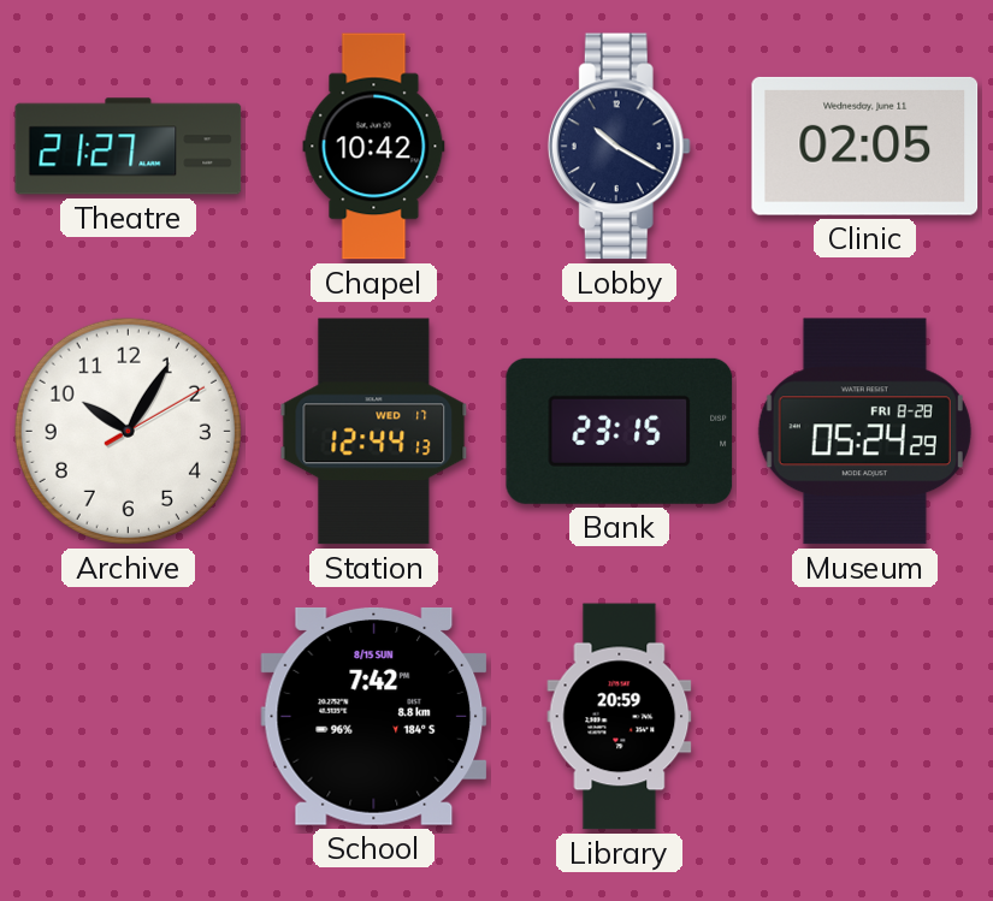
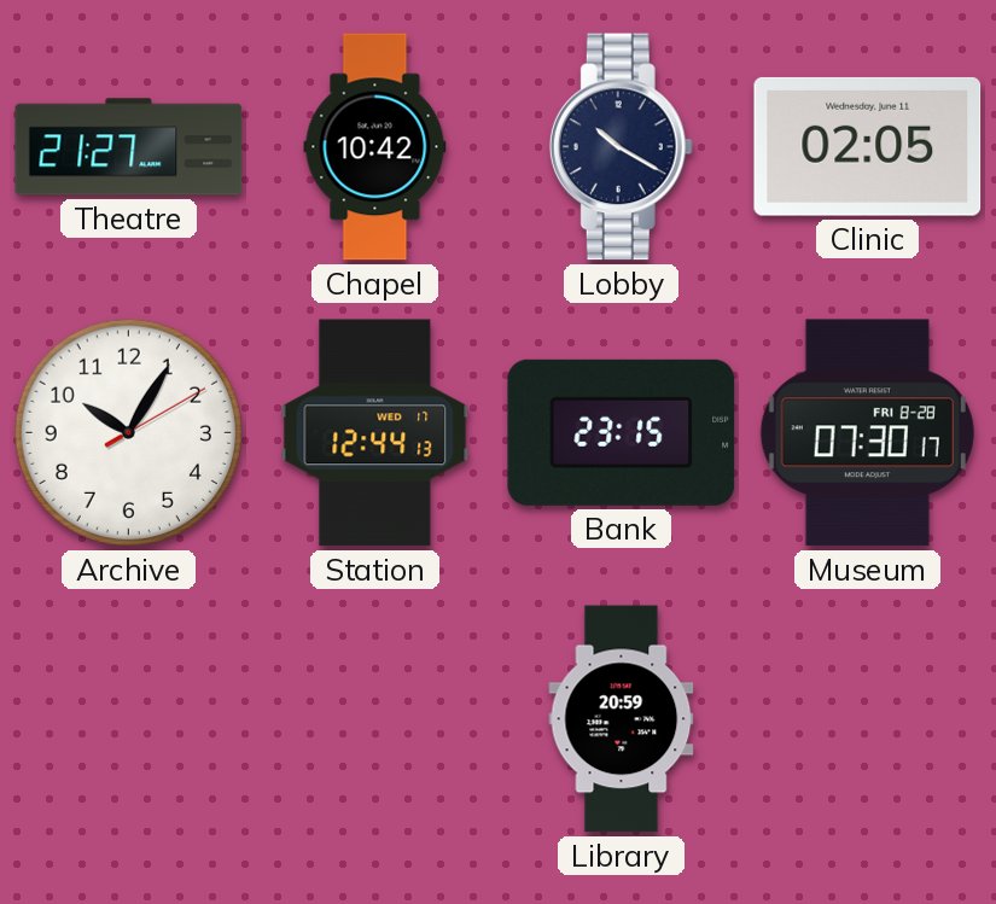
Museum: 05:24 -> 07:30 (867, 433)
School: 7:42 -> none (374, 716)
